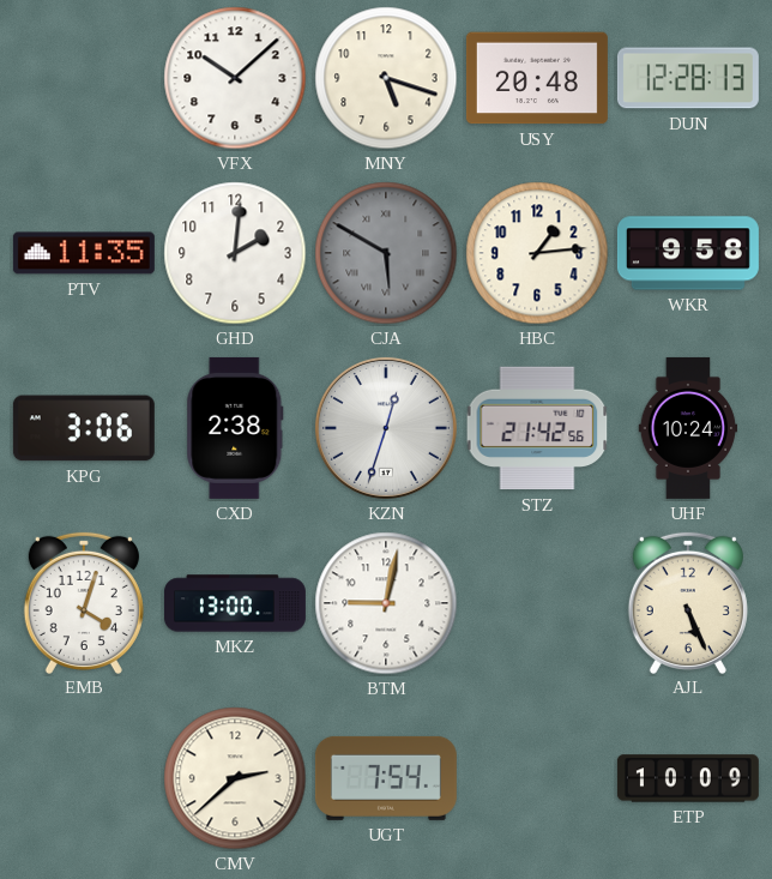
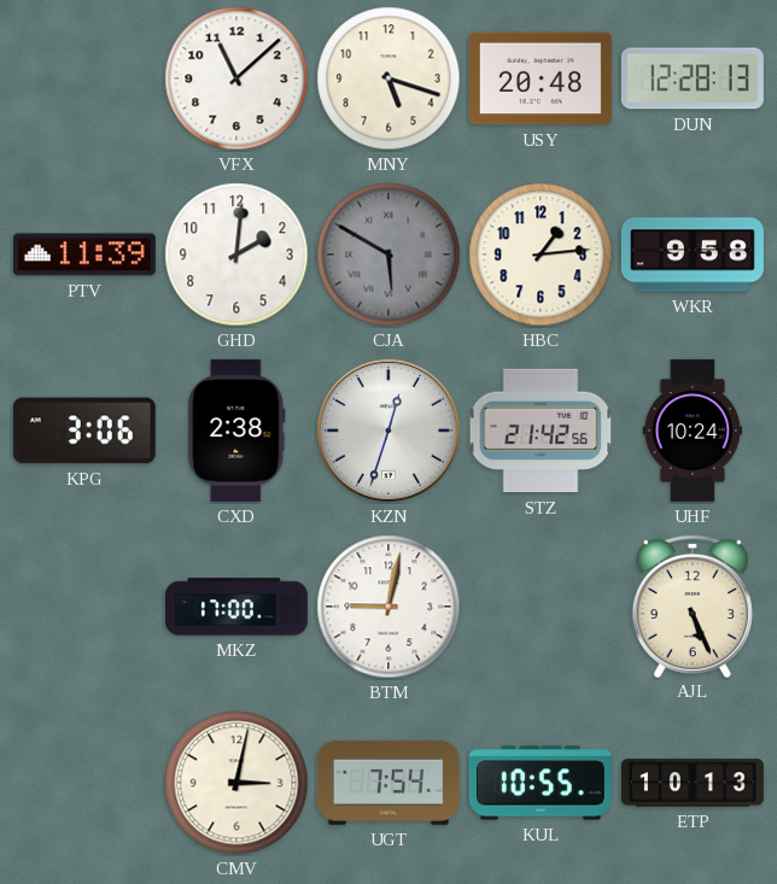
VFX: 10:08 -> 11:08 (236, 78)
PTV: 11:35 -> 11:39 (84, 254)
EMB: 4:03 -> none (84, 602)
MKZ: 13:00 -> 17:00 (236, 607)
CMV: 2:38 -> 3:02 (236, 783)
KUL: none -> 10:55 (541, 783)
ETP: 10:09 -> 10:13 (693, 783)
